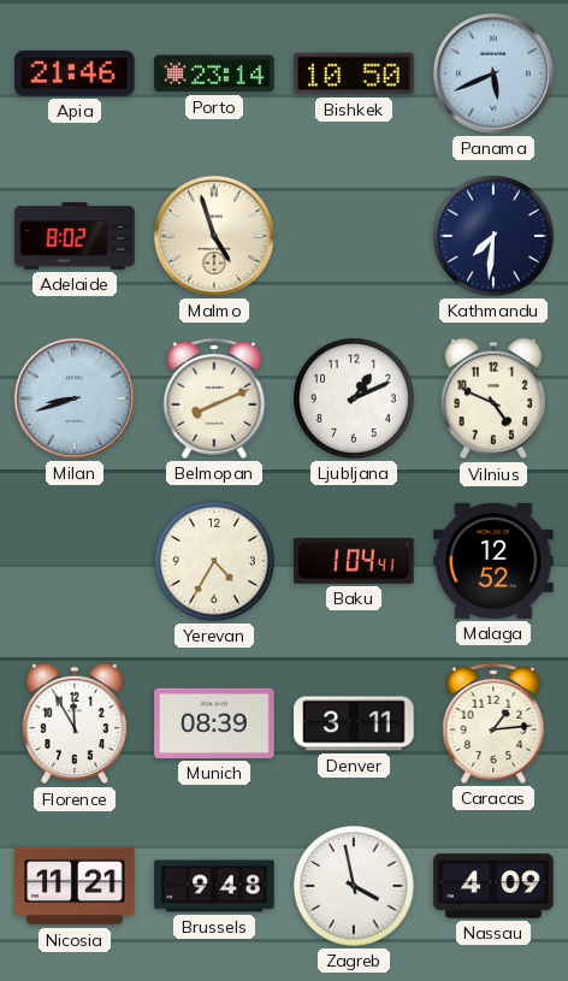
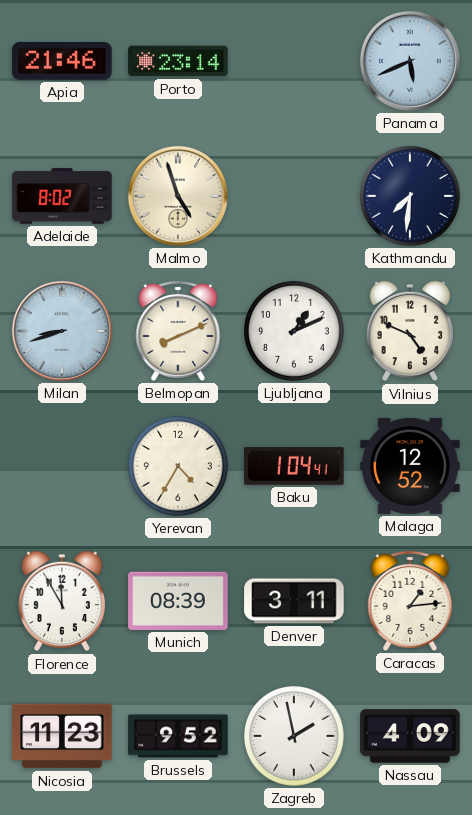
Bishkek: 10:50 -> none (354, 73)
Nicosia: 11:21 -> 11:23 (62, 736)
Brussels: 9:48 -> 9:52 (178, 736)
Zagreb: 3:58 -> 1:58 (295, 737)
